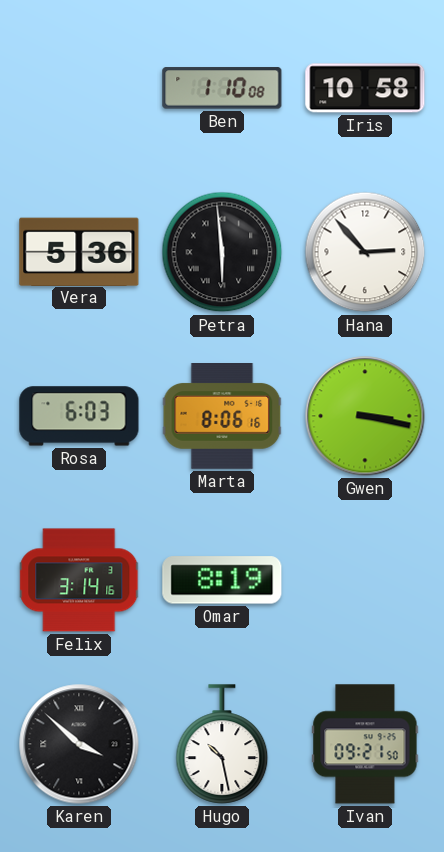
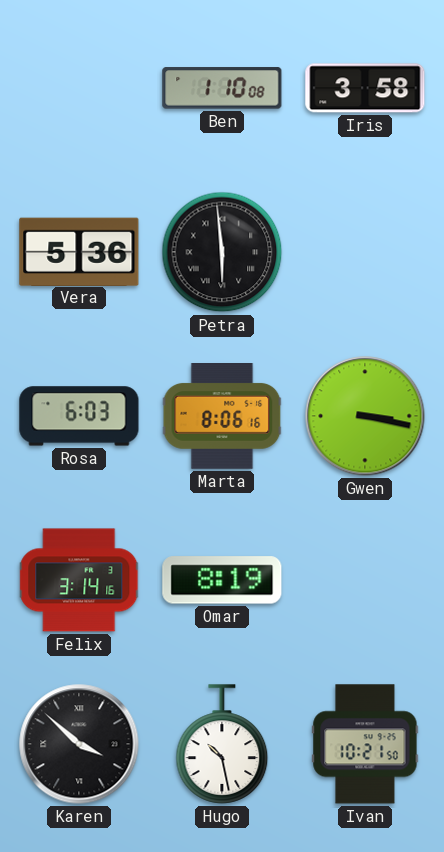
Iris: 10:58 -> 3:58 (365, 88)
Hana: 2:53 -> none (365, 252)
Ivan: 09:21 -> 10:21 (365, 744)
